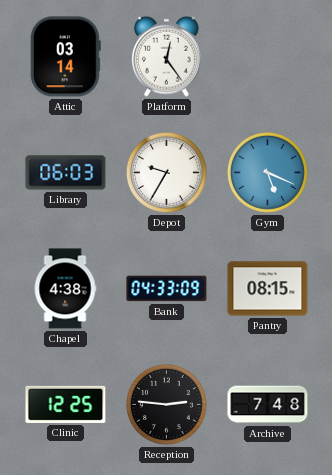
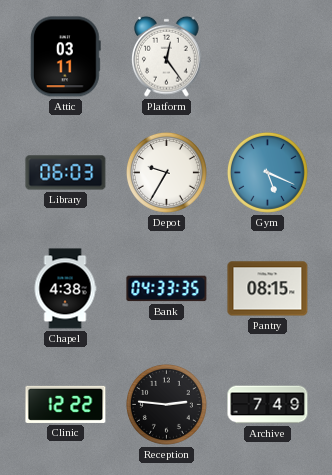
Attic: 03:14 -> 03:11 (65, 57)
Bank: 04:33:09 -> 04:33:35 (167, 289)
Clinic: 12:25 -> 12:22 (66, 404)
Archive: 7:48 -> 7:49 (268, 405)
